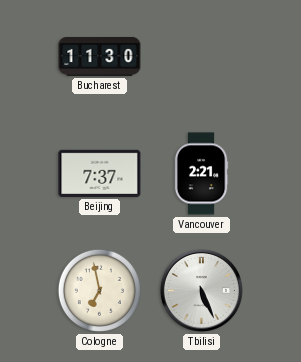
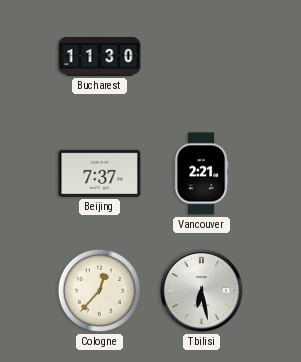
Cologne: 6:58 -> 12:37 (99, 290)
Tbilisi: 5:26 -> 6:28 (201, 290)
